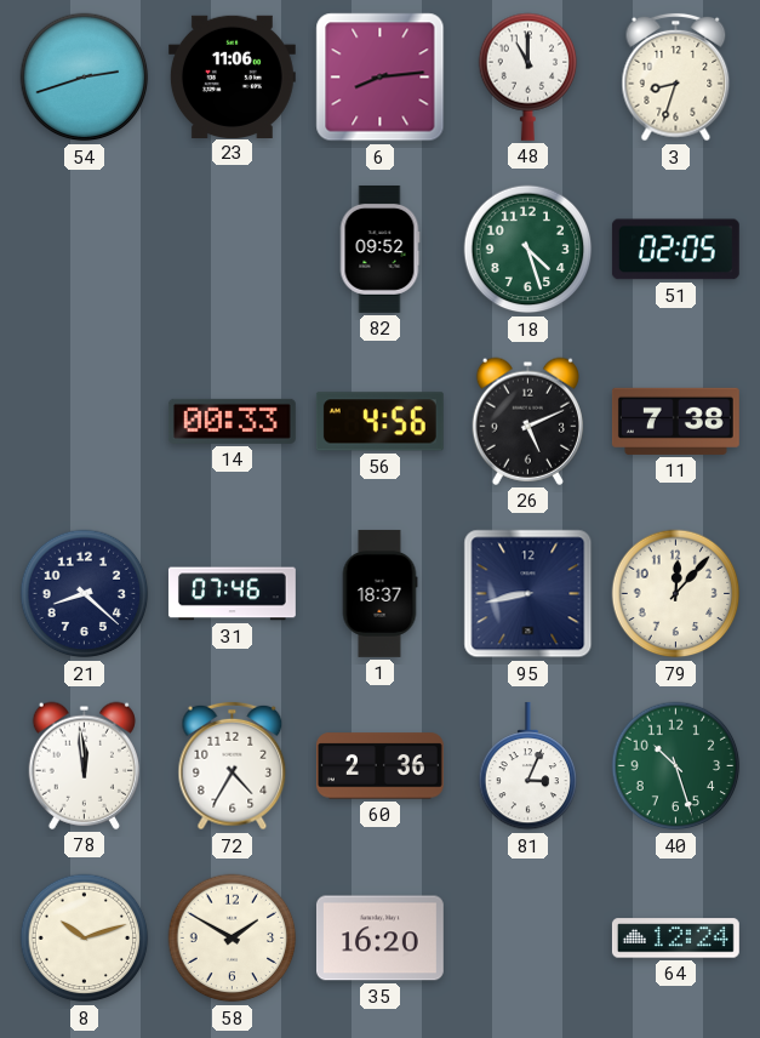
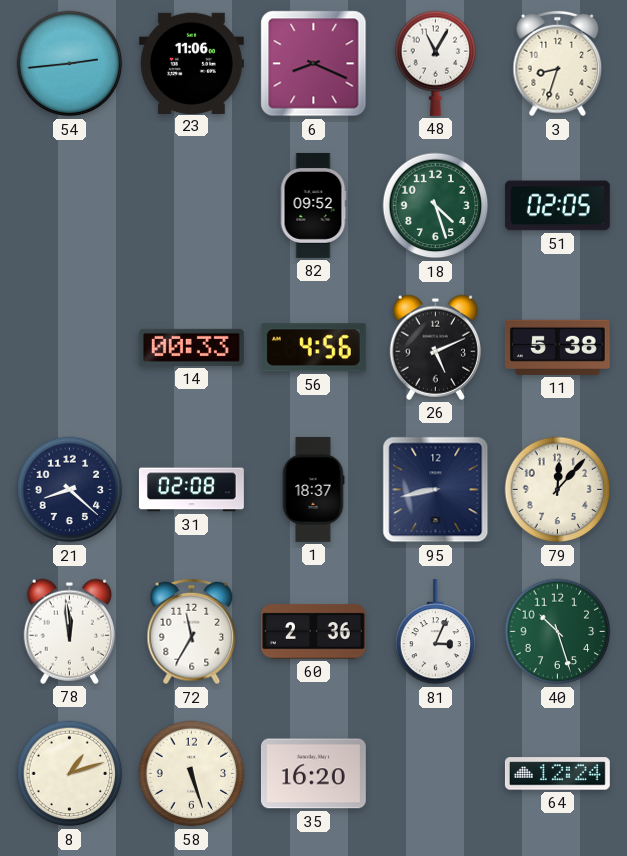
54: 2:42 -> 2:44 (70, 64)
6: 8:14 -> 8:19 (314, 64)
48: 11:00 -> 11:05 (436, 63)
11: 7:38 -> 5:38 (557, 347)
31: 07:46 -> 02:08 (191, 490)
72: 4:35 -> 11:35 (192, 632)
8: 10:12 -> 1:12 (70, 774)
58: 1:50 -> 5:27 (192, 774)
